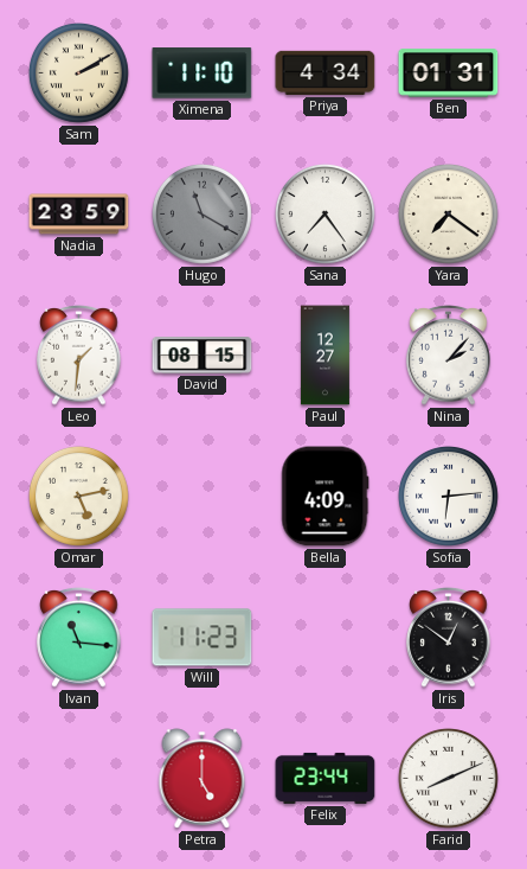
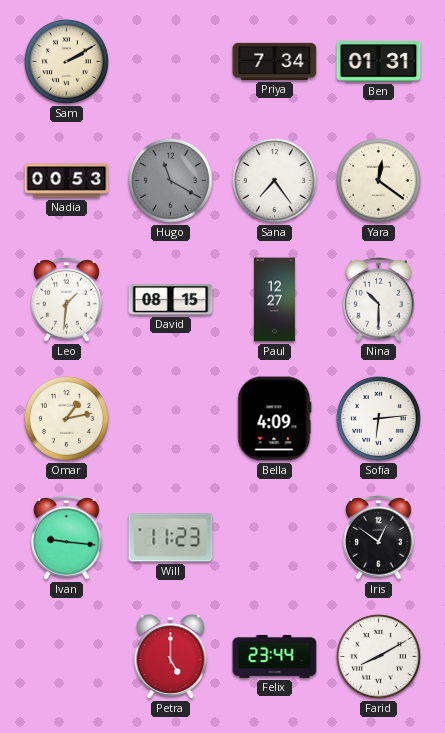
Ximena: 11:10 -> none (203, 74)
Priya: 4:34 -> 7:34 (275, 61)
Nadia: 23:59 -> 00:53 (67, 181)
Yara: 7:21 -> 12:21 (378, 180)
Nina: 2:07 -> 10:30 (379, 300)
Omar: 5:13 -> 1:13 (66, 418)
Ivan: 11:16 -> 9:16 (67, 538)
Farid: 8:11 -> 8:10 (378, 656)
